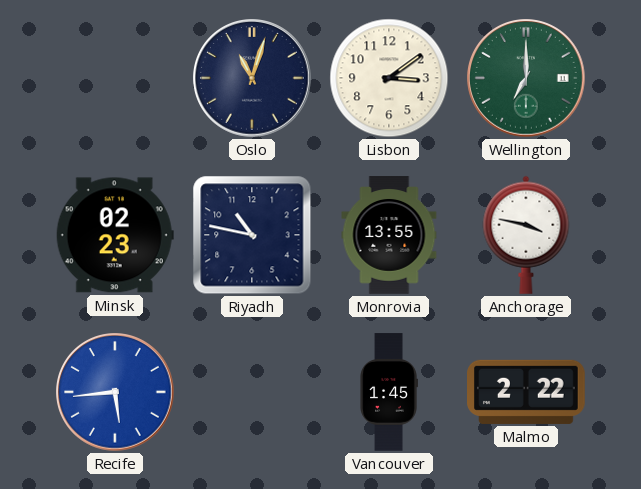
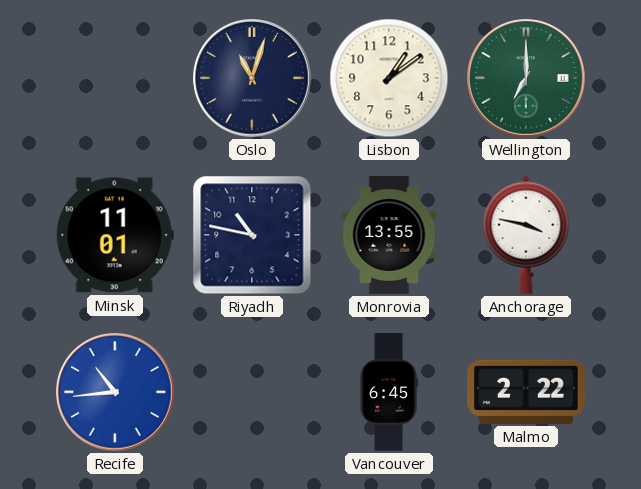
Lisbon: 3:09 -> 1:09 (389, 78)
Minsk: 02:23 -> 11:01 (115, 235)
Recife: 5:44 -> 10:44 (116, 393)
Vancouver: 1:45 -> 6:45 (389, 392)
